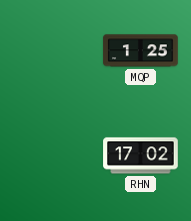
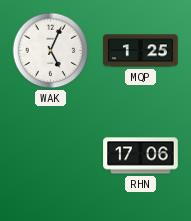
WAK: none -> 5:04 (51, 51)
RHN: 17:02 -> 17:06 (141, 156)
